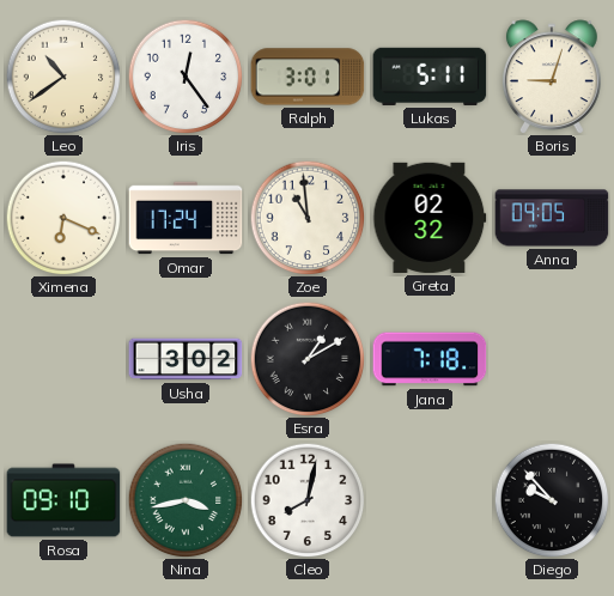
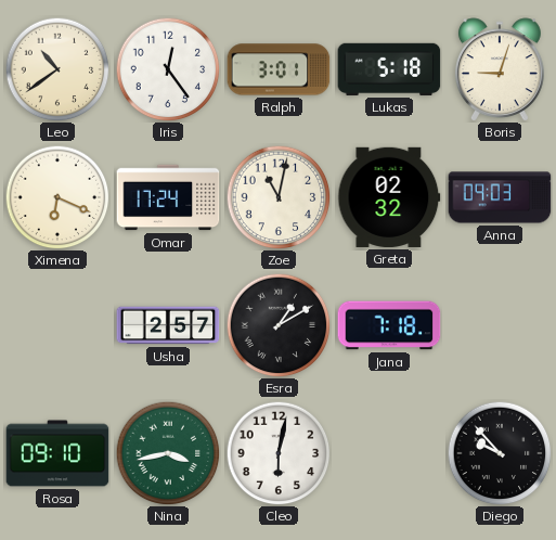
Lukas: 5:11 -> 5:18 (389, 69)
Zoe: 10:59 -> 11:02 (279, 197)
Anna: 09:05 -> 09:03 (500, 197)
Usha: 3:02 -> 2:57 (168, 325)
Cleo: 8:02 -> 6:02 (279, 453)
